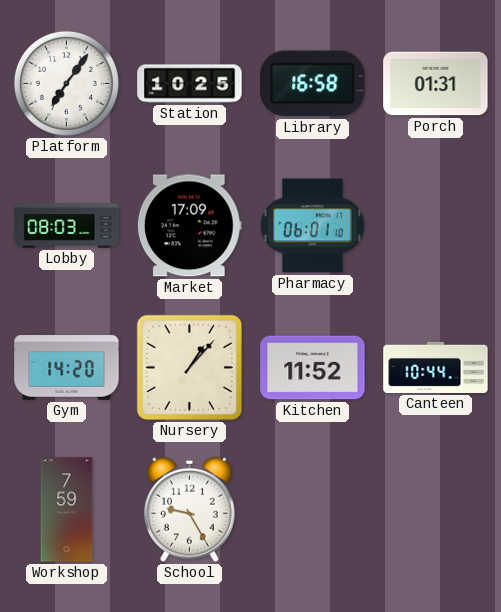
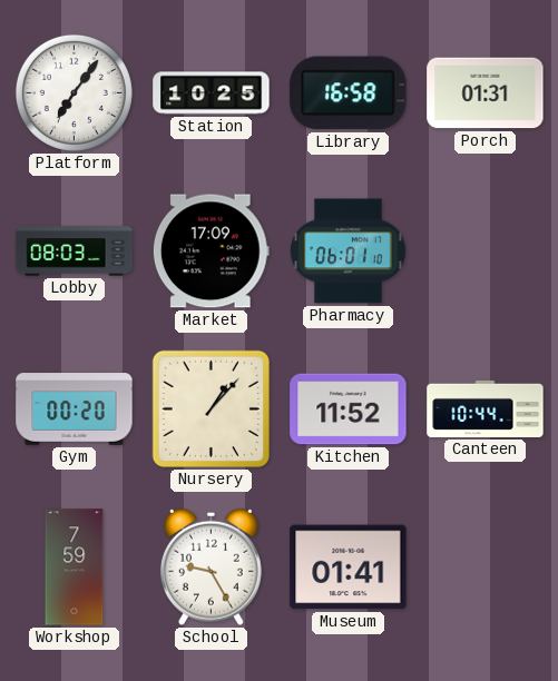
Gym: 14:20 -> 00:20 (75, 409)
Museum: none -> 01:41 (349, 567)
